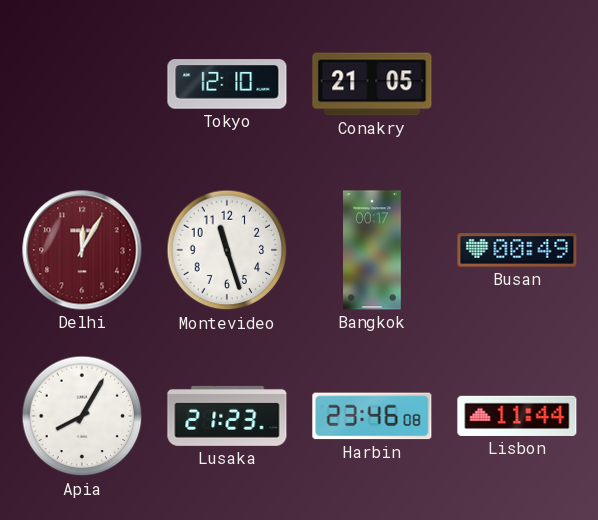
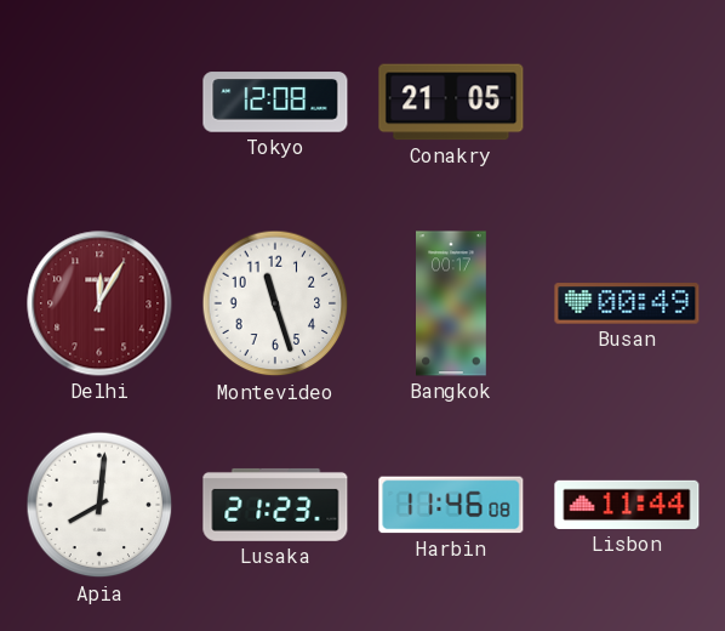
Tokyo: 12:10 -> 12:08 (275, 102)
Apia: 8:05 -> 8:01 (99, 505)
Harbin: 23:46 -> 11:46 (451, 505)
